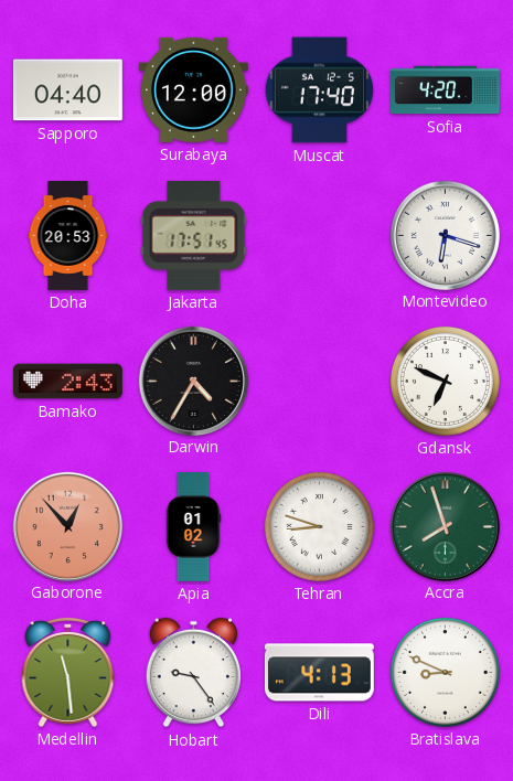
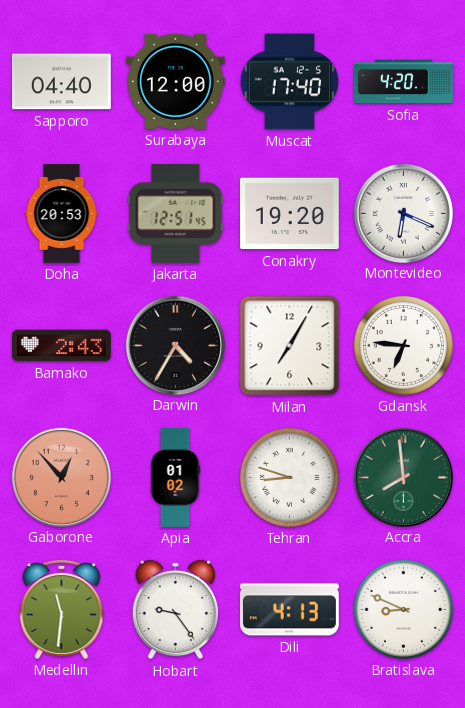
Jakarta: 17:51 -> 12:51 (176, 213)
Conakry: none -> 19:20 (289, 214)
Montevideo: 6:18 -> 6:19 (403, 213)
Milan: none -> 7:05 (290, 346)
Gdansk: 6:49 -> 6:46 (403, 345)
Accra: 7:57 -> 7:59 (403, 477)
Medellin: 11:29 -> 11:31 (62, 609)
